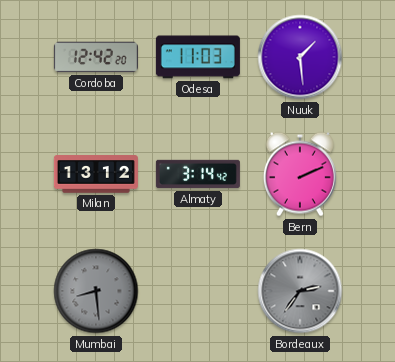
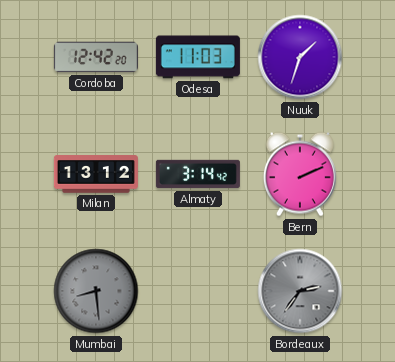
Nuuk: 1:29 -> 1:33 (300, 57)
